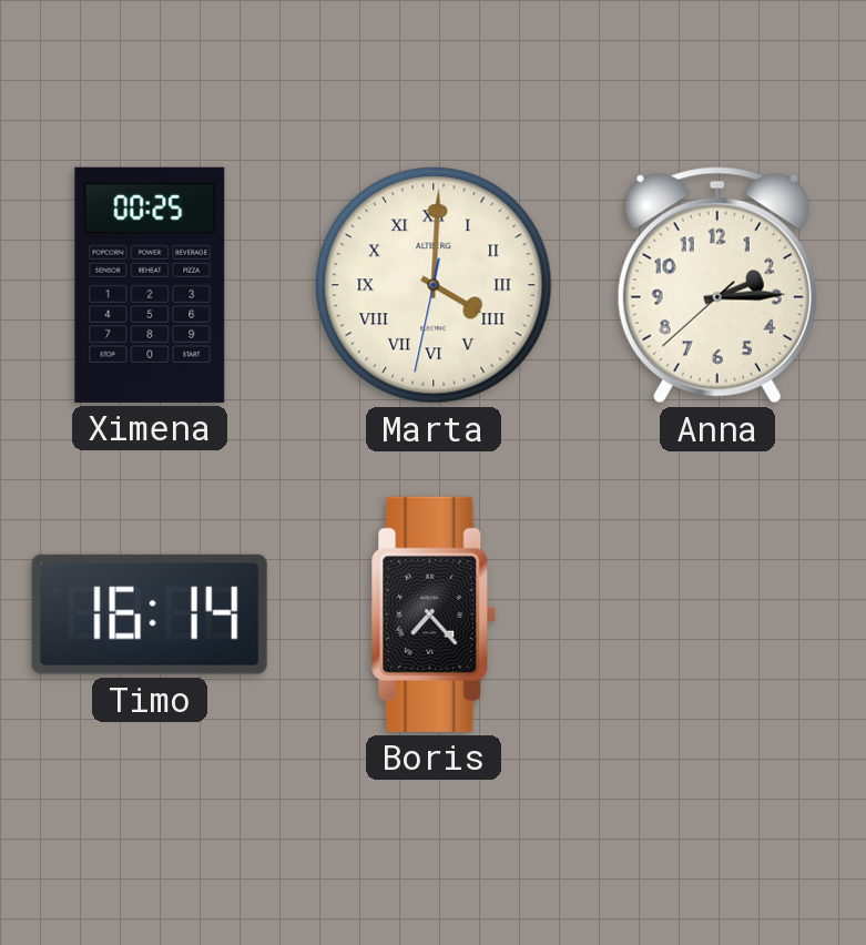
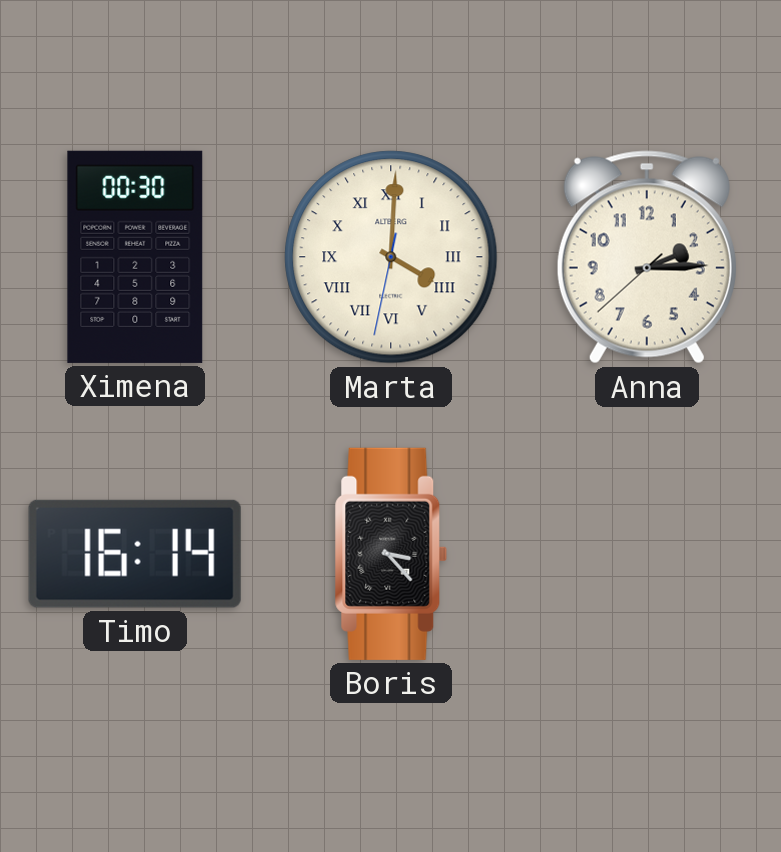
Ximena: 00:25 -> 00:30 (135, 257)
Boris: 7:23 -> 3:23 (391, 554)
